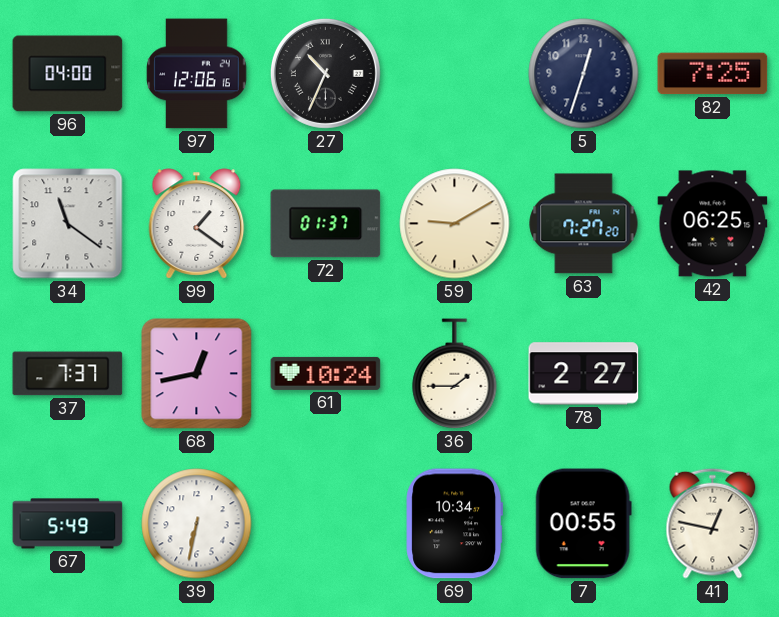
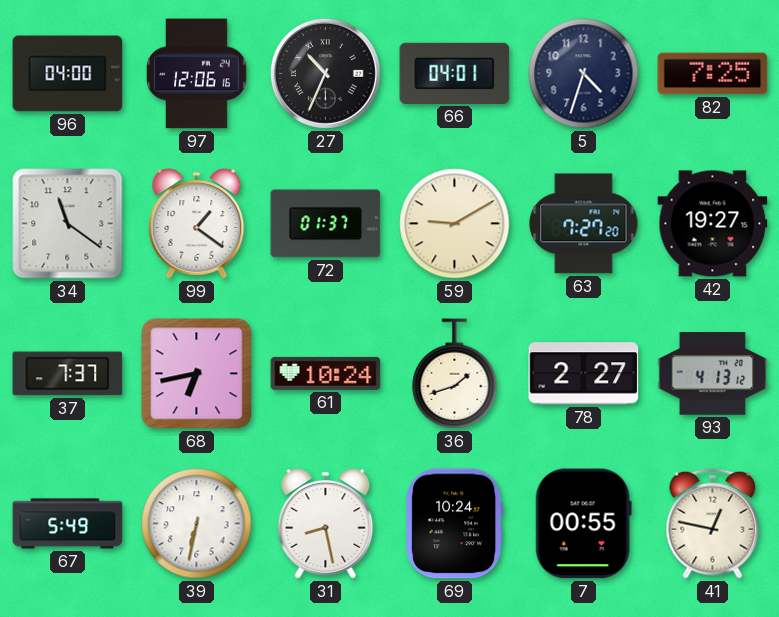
66: none -> 04:01 (455, 73)
5: 12:33 -> 4:33 (584, 74)
42: 06:25 -> 19:27 (713, 224)
68: 12:43 -> 6:43 (197, 374)
36: 1:45 -> 1:42 (455, 374)
93: none -> 4:13 (713, 374)
31: none -> 8:28 (326, 524)
69: 10:34 -> 10:24 (455, 524)
